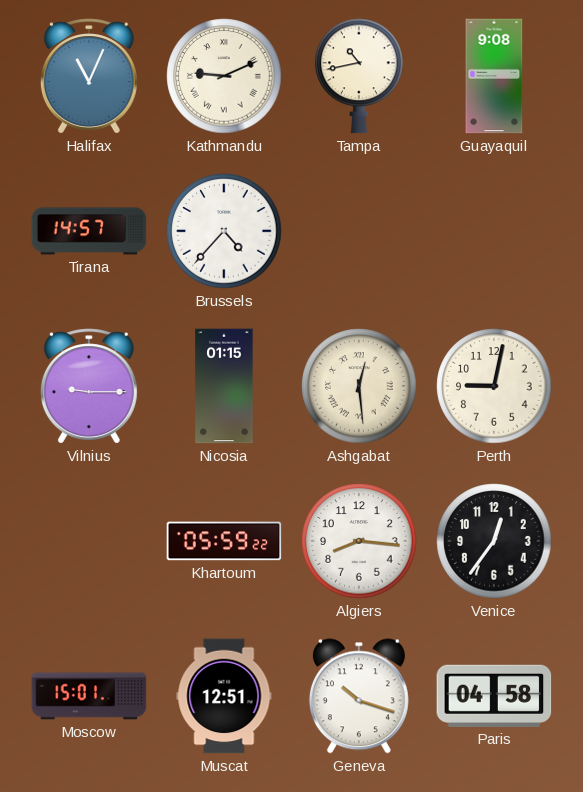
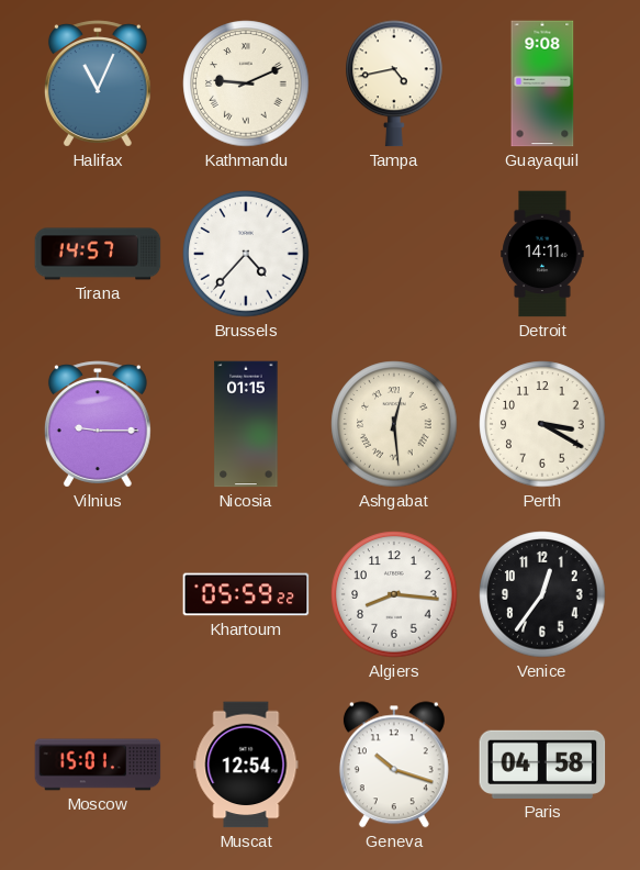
Tampa: 10:43 -> 4:43 (394, 83)
Detroit: none -> 14:11 (542, 254)
Perth: 9:02 -> 3:20 (542, 424)
Muscat: 12:51 -> 12:54 (246, 765)
